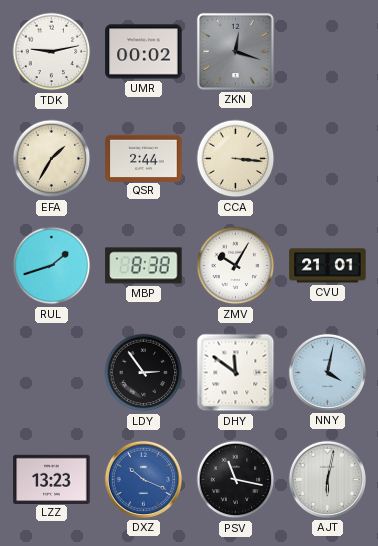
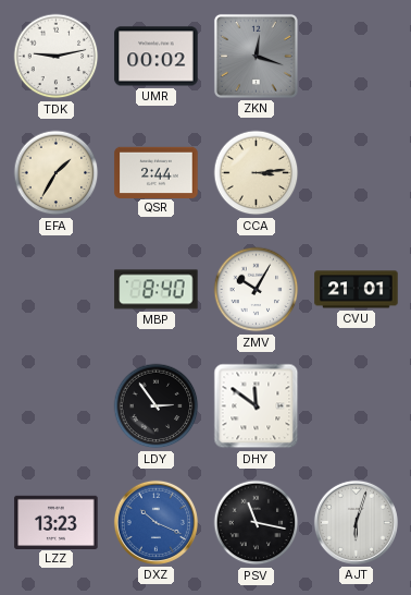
CCA: 3:16 -> 3:14 (257, 173)
RUL: 1:42 -> none (52, 266)
MBP: 8:38 -> 8:40 (157, 290)
NNY: 4:02 -> none (327, 372)
AJT: 6:02 -> 6:03 (356, 522)
